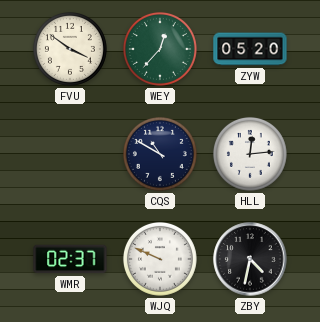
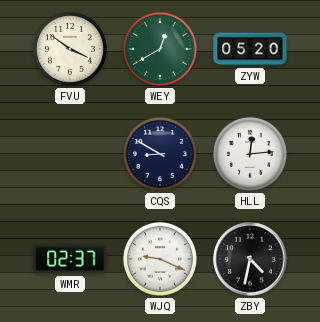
WEY: 12:37 -> 12:40 (160, 49)
CQS: 10:50 -> 8:50 (160, 154)
WJQ: 9:49 -> 9:19 (160, 259)
